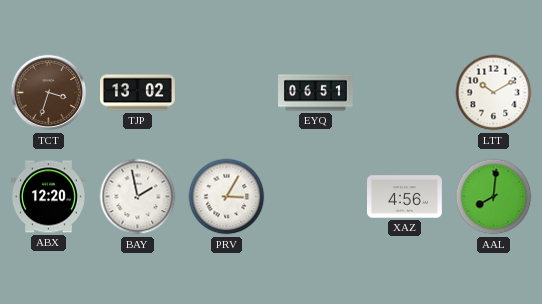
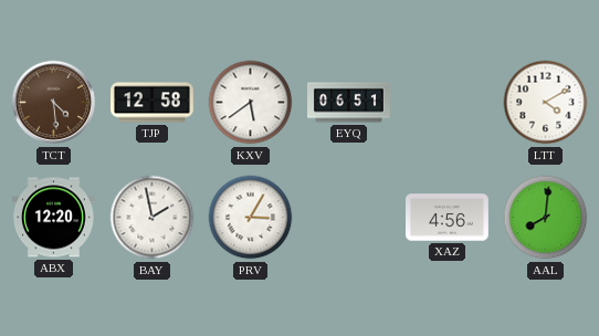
TCT: 3:33 -> 4:29 (54, 103)
TJP: 13:02 -> 12:58 (153, 103)
KXV: none -> 5:39 (251, 103)
LTT: 10:10 -> 4:10 (546, 103)
